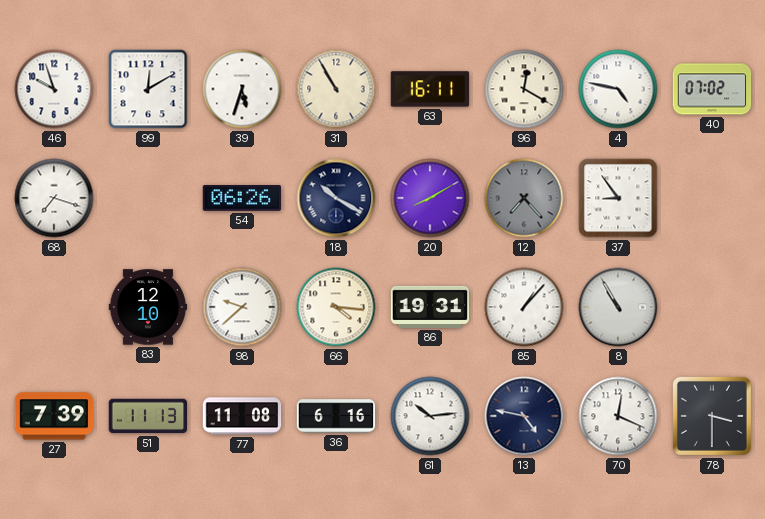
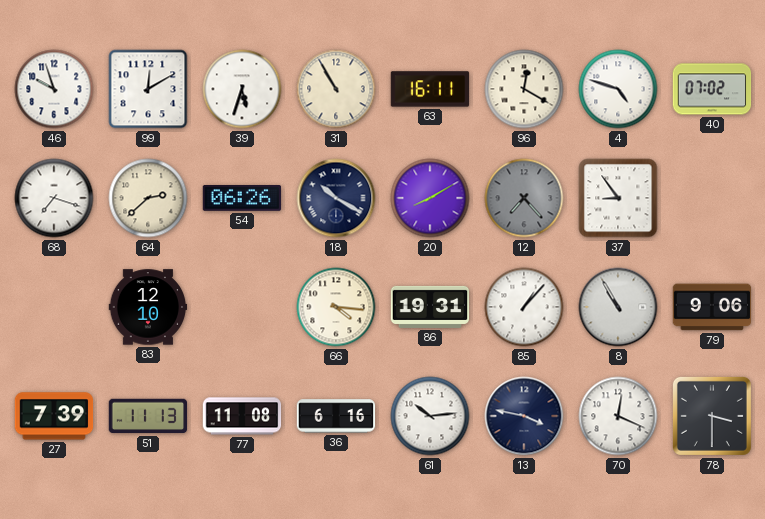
4: 4:47 -> 4:48 (618, 89)
64: none -> 2:38 (148, 198)
98: 9:38 -> none (242, 307)
79: none -> 9:06 (712, 307)
13: 4:47 -> 3:47 (524, 416)
